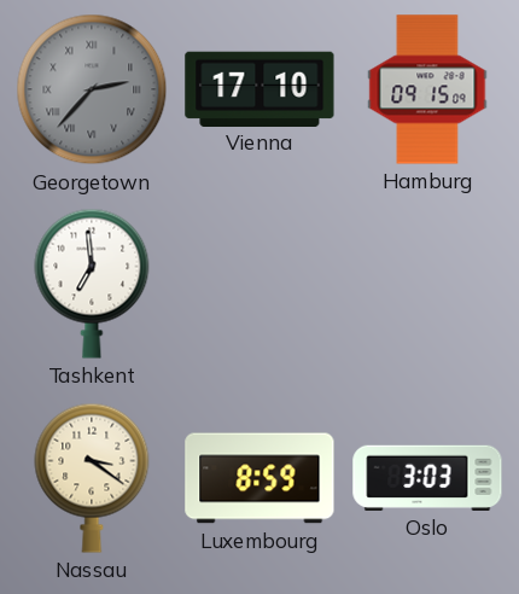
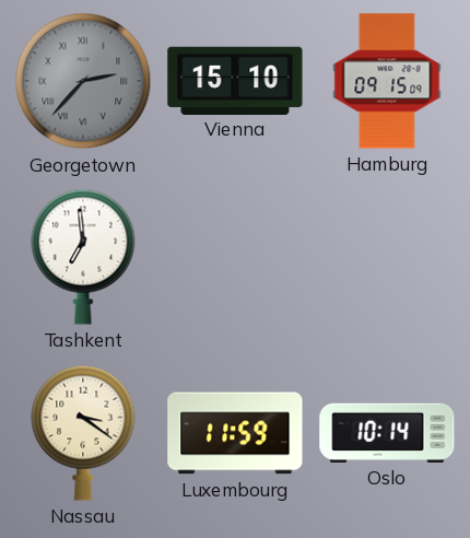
Vienna: 17:10 -> 15:10 (235, 80)
Luxembourg: 8:59 -> 11:59 (235, 433)
Oslo: 3:03 -> 10:14 (387, 433)
